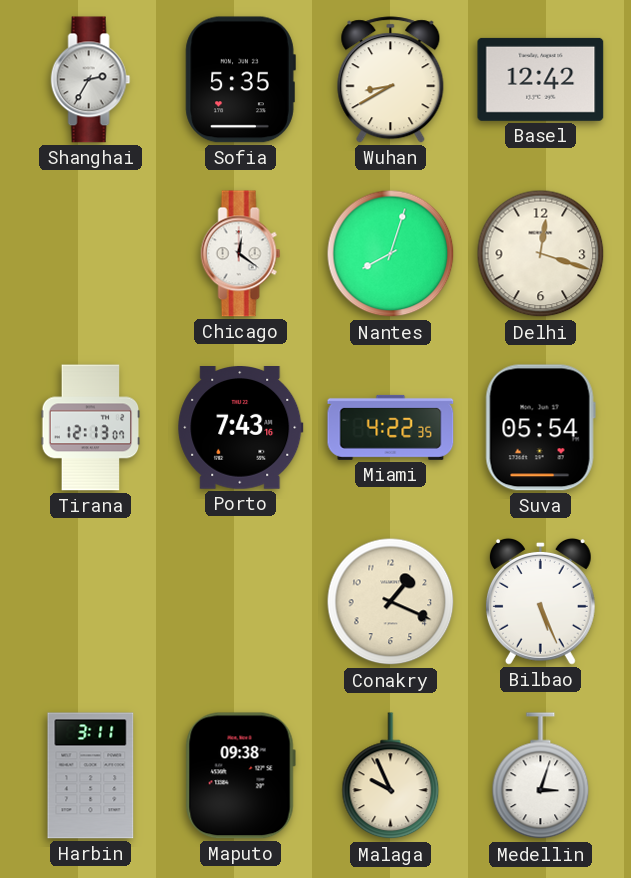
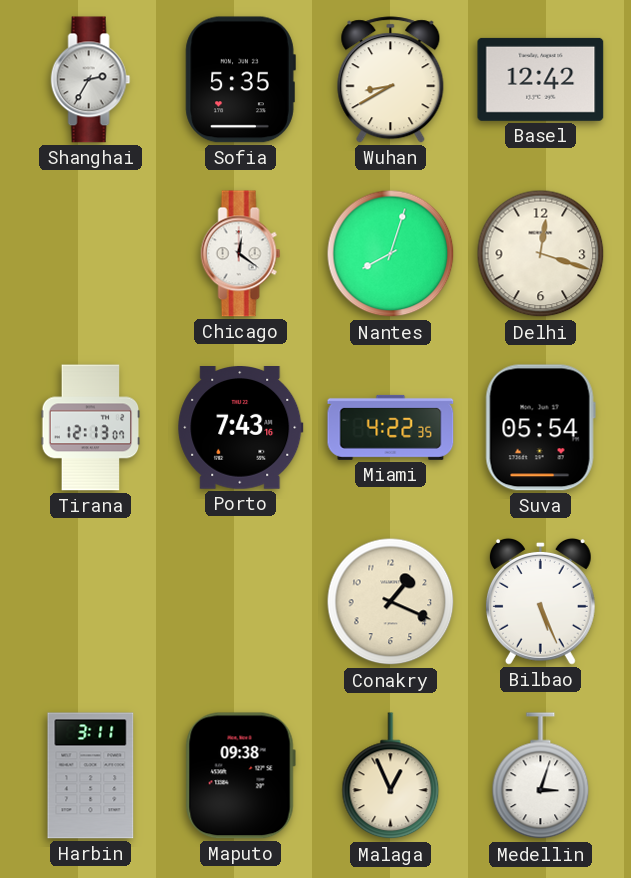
Malaga: 9:56 -> 12:56 (391, 776)
